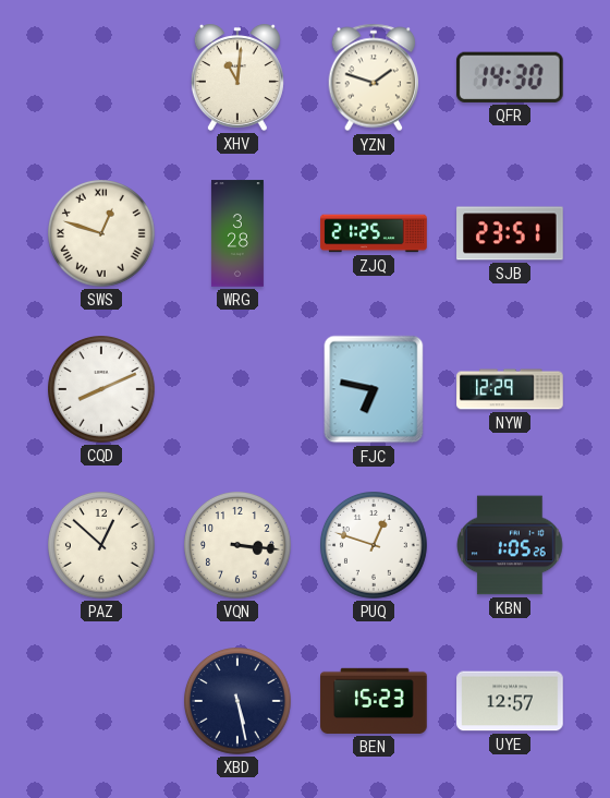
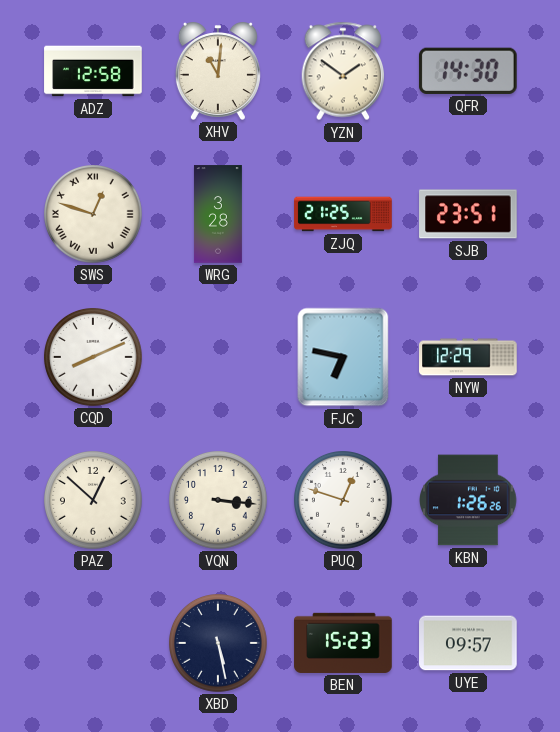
ADZ: none -> 12:58 (93, 71)
YZN: 1:48 -> 1:51 (343, 71)
KBN: 1:05 -> 1:26 (469, 500)
UYE: 12:57 -> 09:57 (468, 643)
